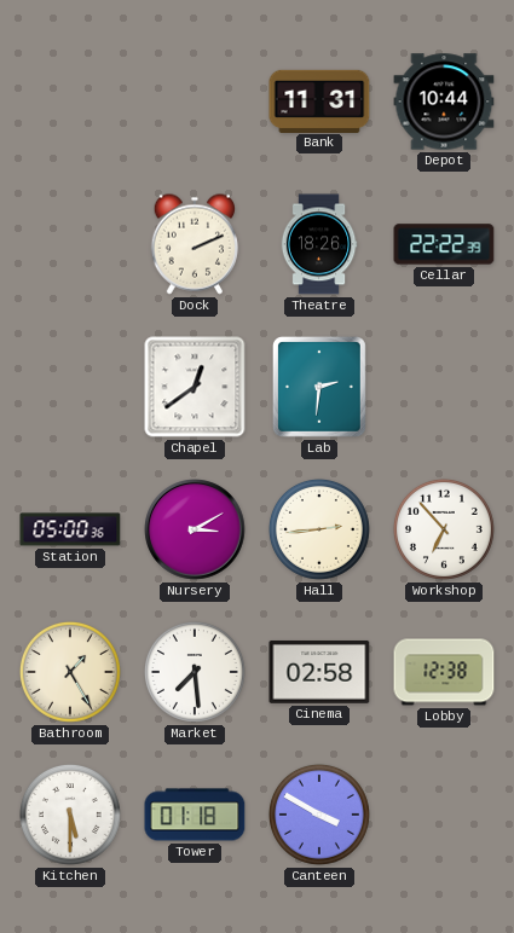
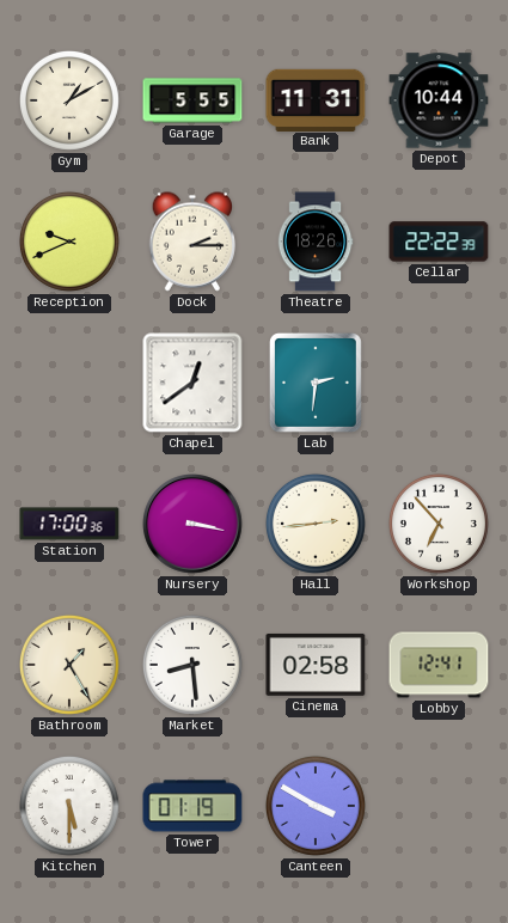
Gym: none -> 1:10 (69, 100)
Garage: none -> 5:55 (192, 100)
Reception: none -> 9:41 (69, 242)
Dock: 2:11 -> 2:15 (192, 242)
Station: 05:00 -> 17:00 (69, 524)
Nursery: 3:10 -> 3:17 (192, 524)
Market: 7:29 -> 8:29 (192, 665)
Lobby: 12:38 -> 12:41 (439, 665)
Tower: 01:18 -> 01:19 (192, 806)
